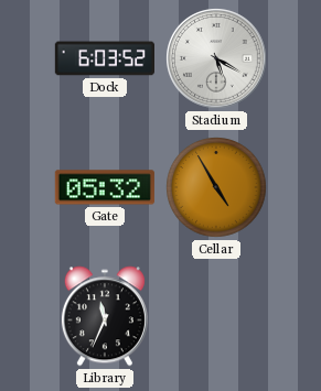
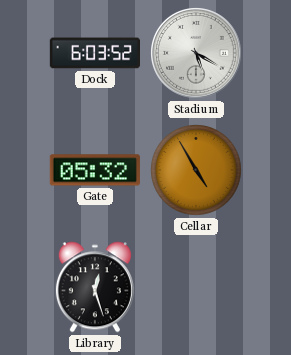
Library: 11:34 -> 12:27 (95, 287)
